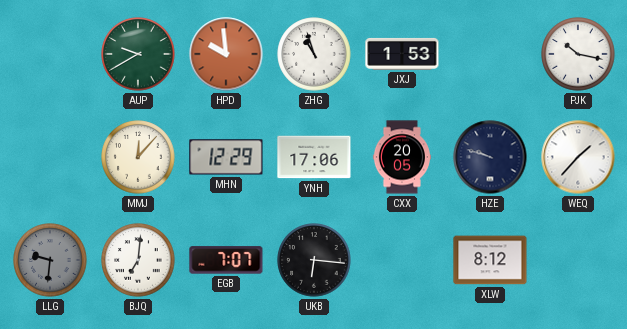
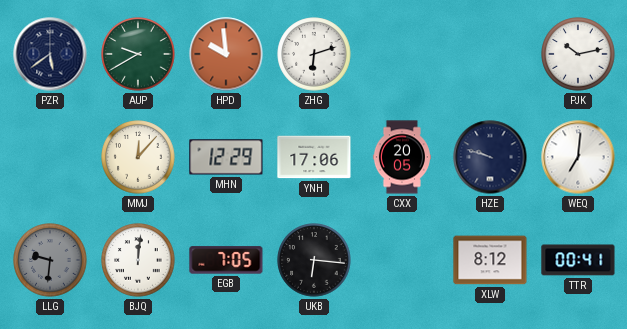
PZR: none -> 5:39 (50, 54)
ZHG: 10:57 -> 6:12 (314, 54)
JXJ: 1:53 -> none (402, 54)
PJK: 10:17 -> 10:13 (578, 54)
WEQ: 1:37 -> 7:01 (578, 157)
BJQ: 7:01 -> 12:01 (138, 260)
EGB: 7:07 -> 7:05 (226, 260)
TTR: none -> 00:41 (578, 260)
